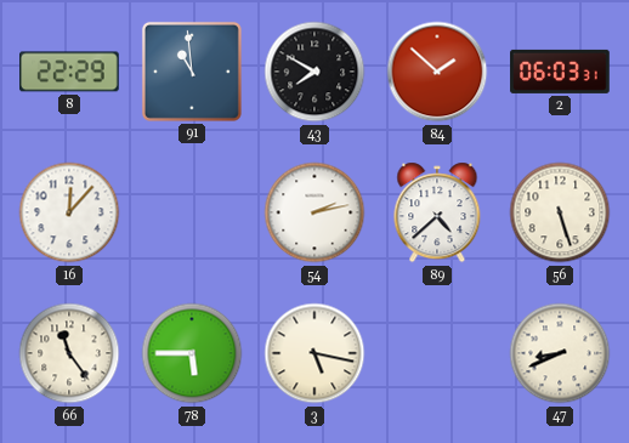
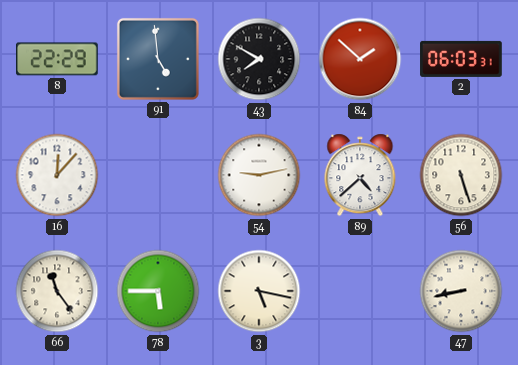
91: 10:59 -> 4:59 (158, 59)
54: 2:13 -> 9:13 (259, 175)
47: 8:41 -> 8:43 (461, 291)
